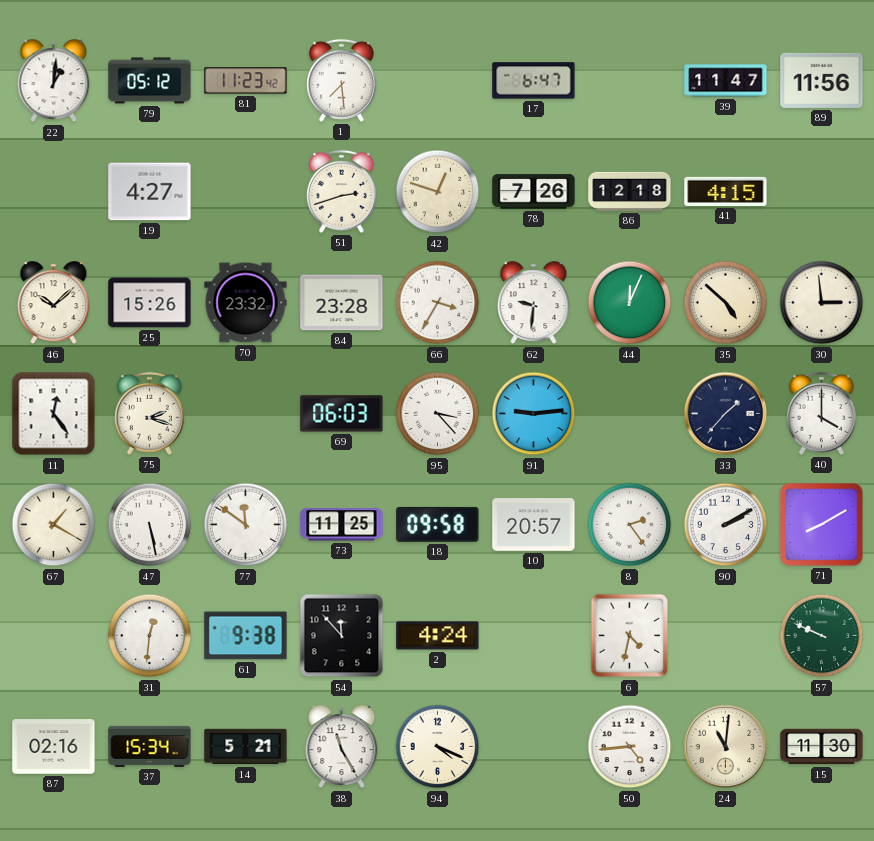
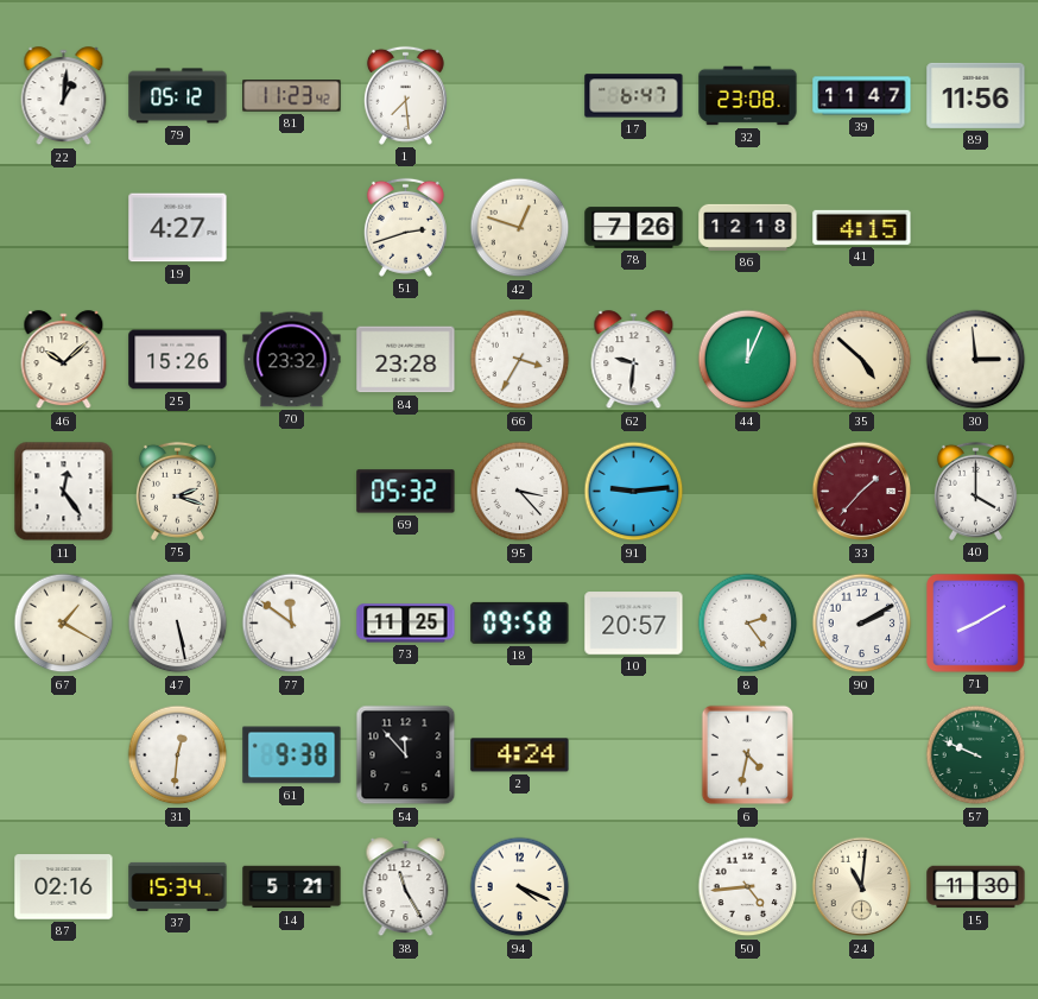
32: none -> 23:08 (748, 96)
69: 06:03 -> 05:32 (406, 492)
33 dial: navy -> burgundy (862, 492)
